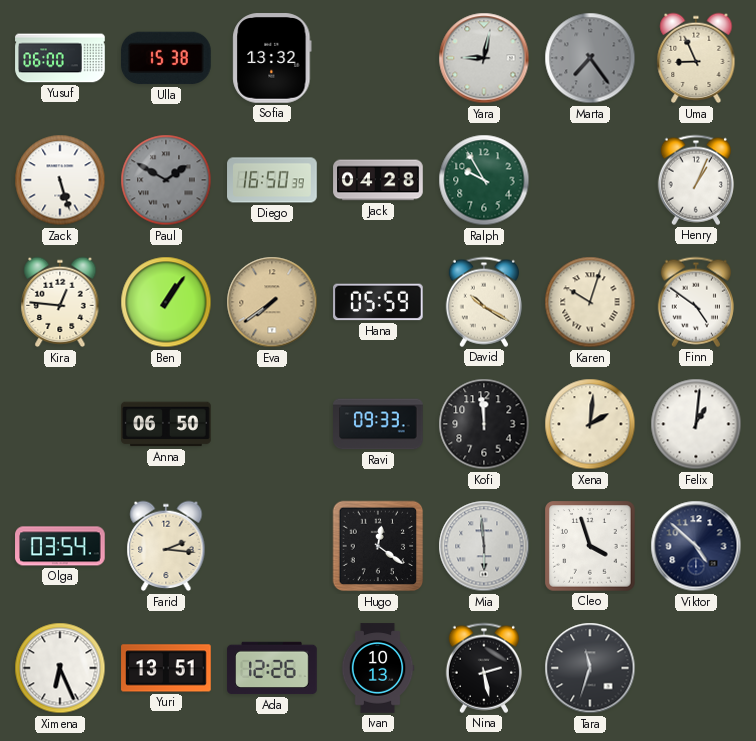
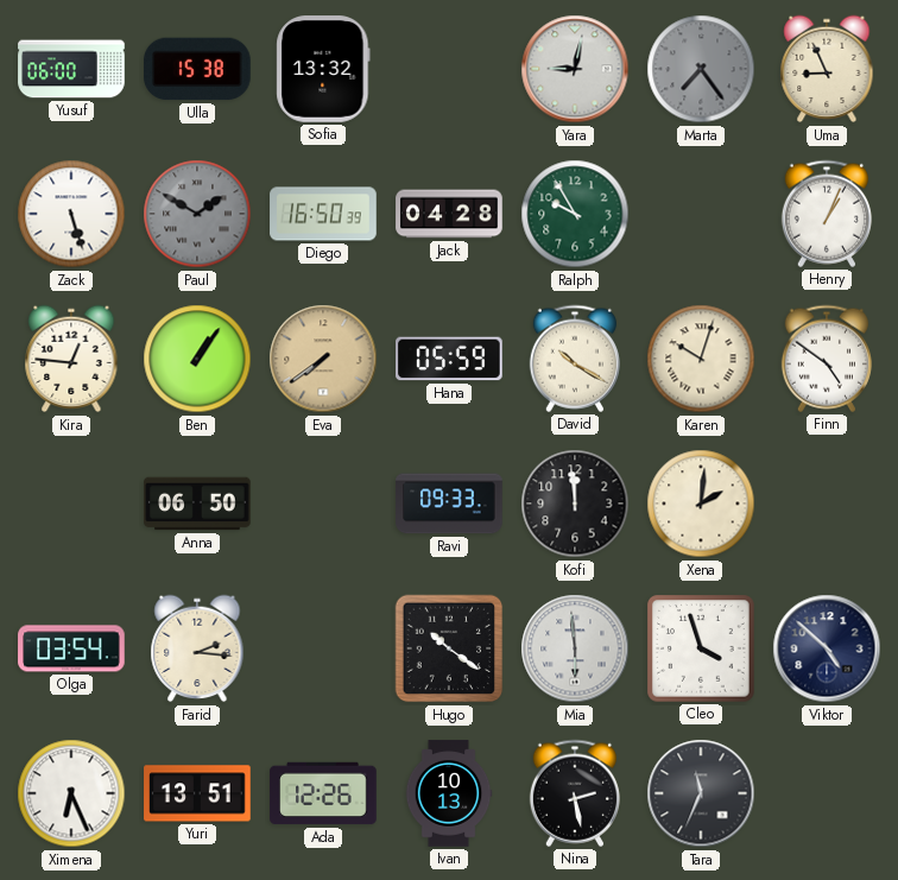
Felix: 1:01 -> none (696, 424)
Hugo: 12:21 -> 10:21 (449, 648)
Tara: 11:33 -> 11:34 (701, 793)
